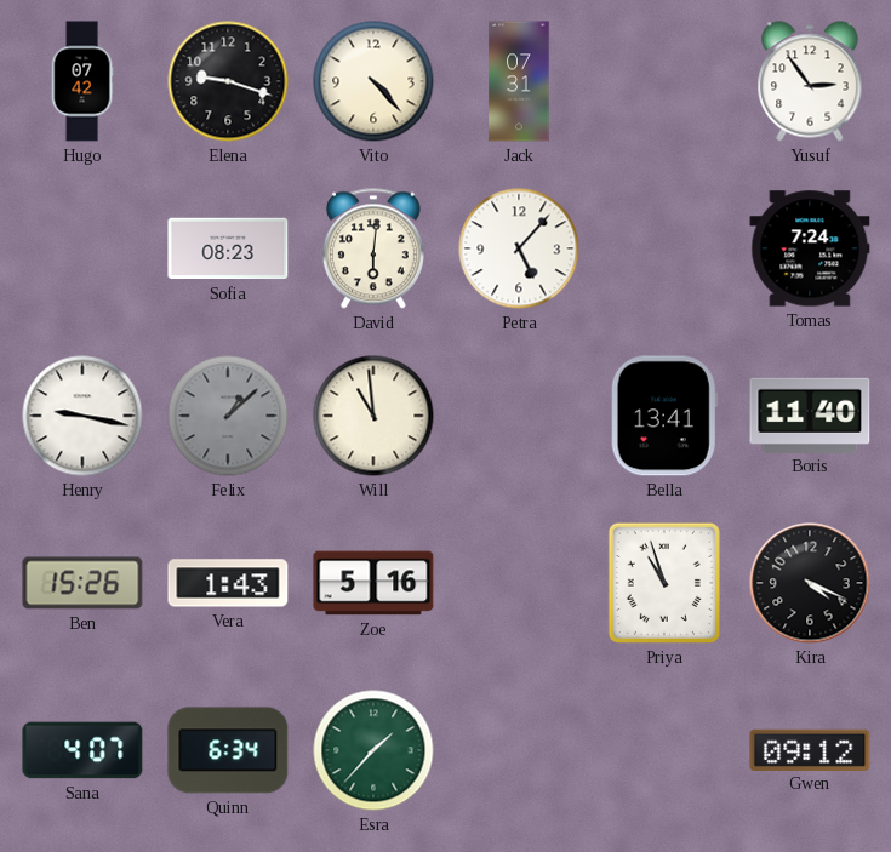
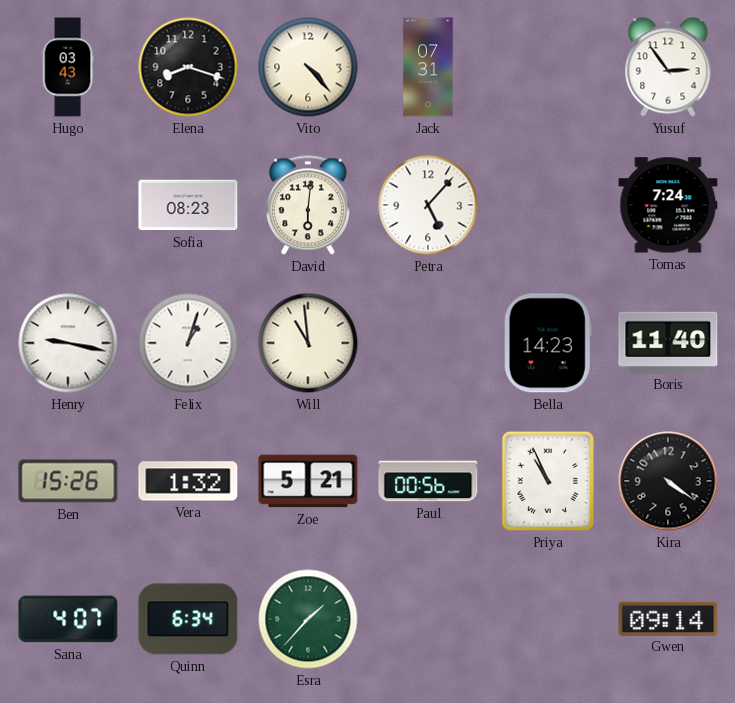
Hugo: 07:42 -> 03:43 (68, 67)
Elena: 9:18 -> 8:18 (188, 67)
Felix: 1:08 -> 1:03 (188, 343)
Felix dial: grey -> white (188, 343)
Bella: 13:41 -> 14:23 (548, 343)
Vera: 1:43 -> 1:32 (188, 481)
Zoe: 5:16 -> 5:21 (308, 481)
Paul: none -> 00:56 (428, 481)
Priya: 10:57 -> 10:56 (548, 481)
Kira: 4:19 -> 4:21 (668, 481)
Gwen: 09:12 -> 09:14 (668, 618)
